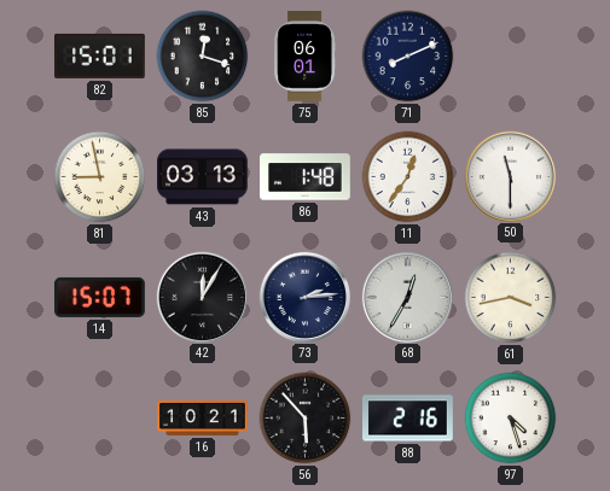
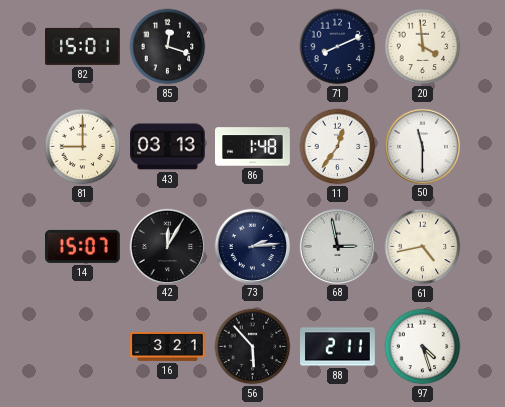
75: 06:01 -> none (306, 57)
20: none -> 3:59 (423, 47)
81: 8:58 -> 9:00 (83, 147)
68: 12:35 -> 2:58 (337, 246)
61: 3:43 -> 4:43 (423, 247)
16: 10:21 -> 3:21 (168, 346)
88: 2:16 -> 2:11 (338, 347)
